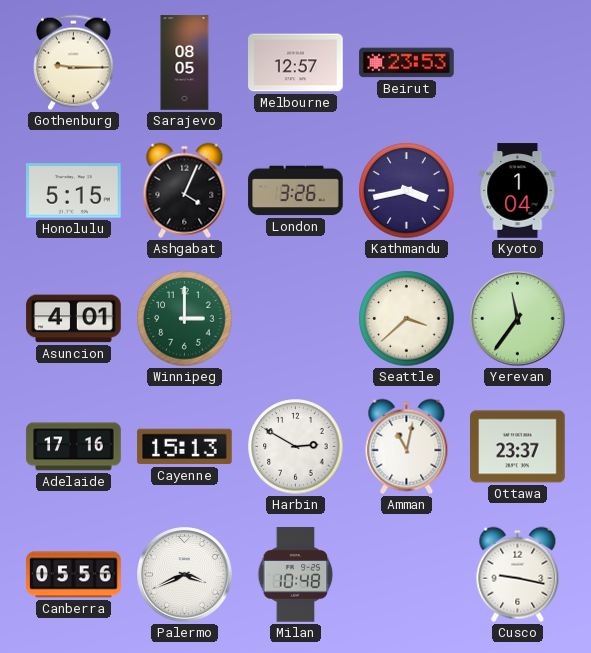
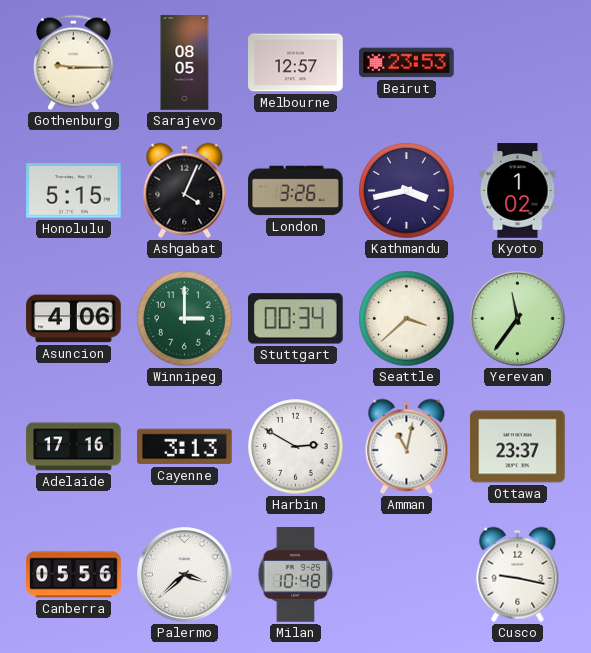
Kyoto: 1:04 -> 1:02 (518, 191)
Asuncion: 4:01 -> 4:06 (74, 319)
Stuttgart: none -> 00:34 (296, 319)
Cayenne: 15:13 -> 3:13 (185, 447)
Palermo: 3:41 -> 3:38 (185, 575)
